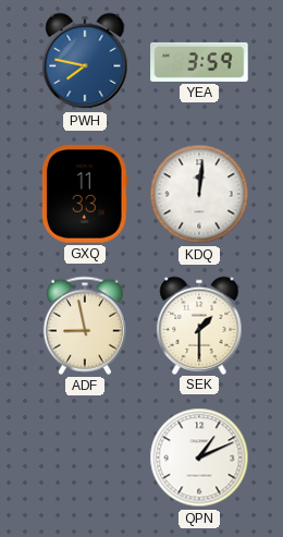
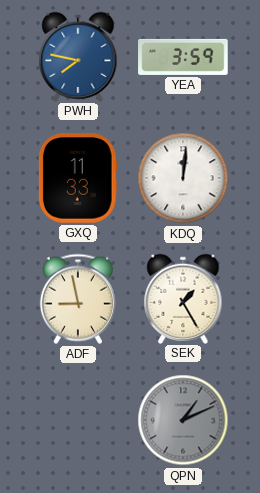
SEK: 1:30 -> 1:25 (183, 298)
QPN dial: white -> grey (183, 420)
